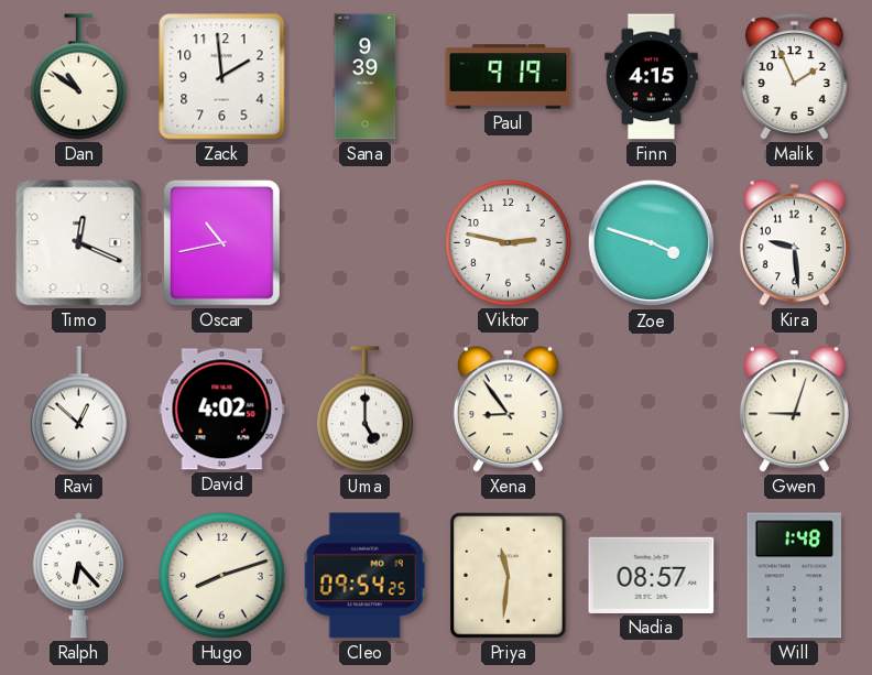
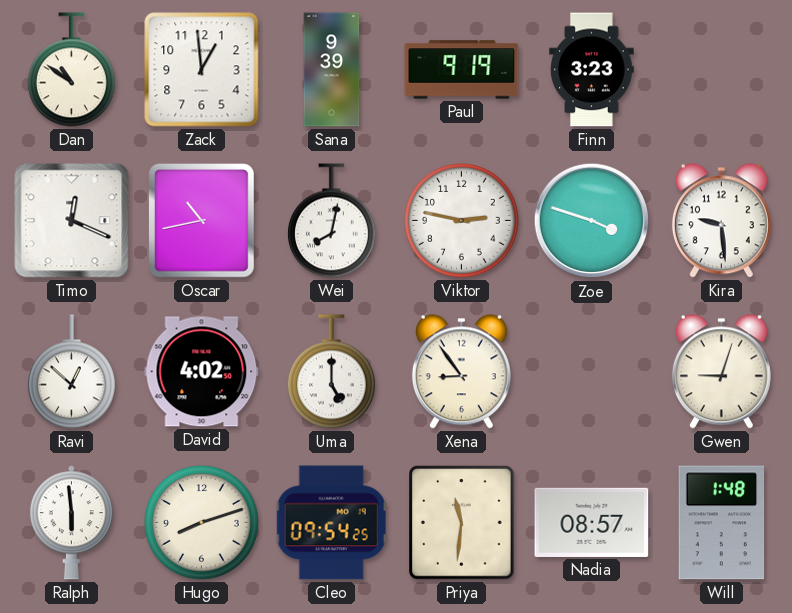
Zack: 1:59 -> 12:59 (202, 70)
Finn: 4:15 -> 3:23 (592, 70)
Malik: 1:56 -> none (794, 77)
Wei: none -> 8:02 (331, 221)
Ralph: 6:23 -> 5:59 (71, 523)
